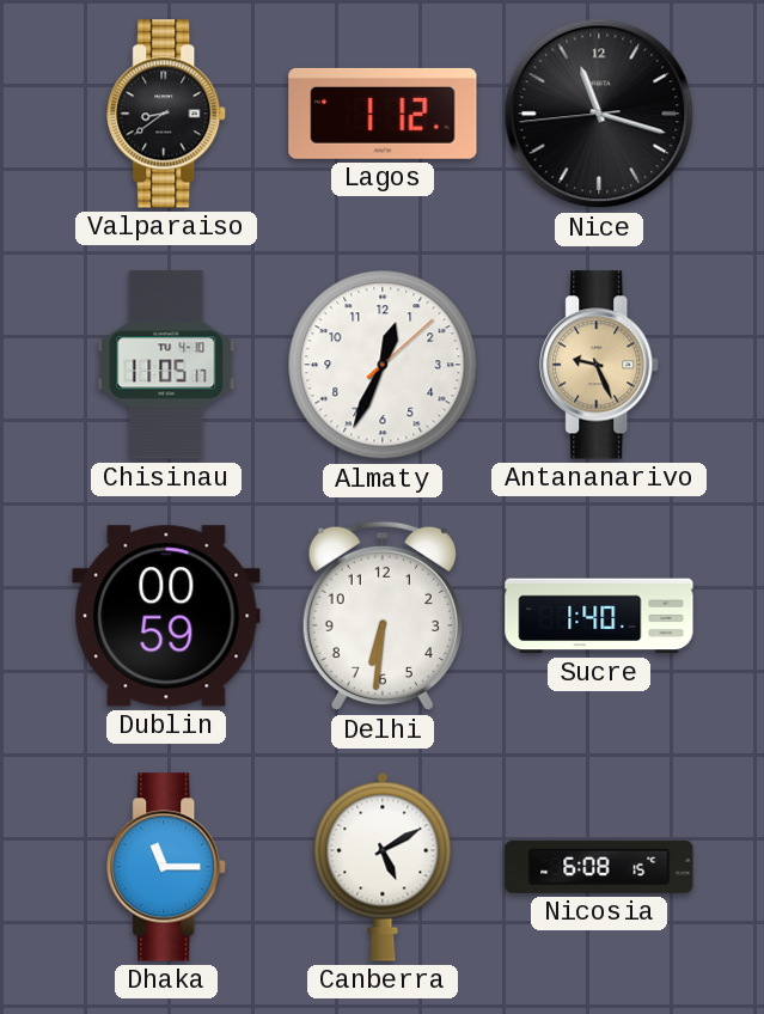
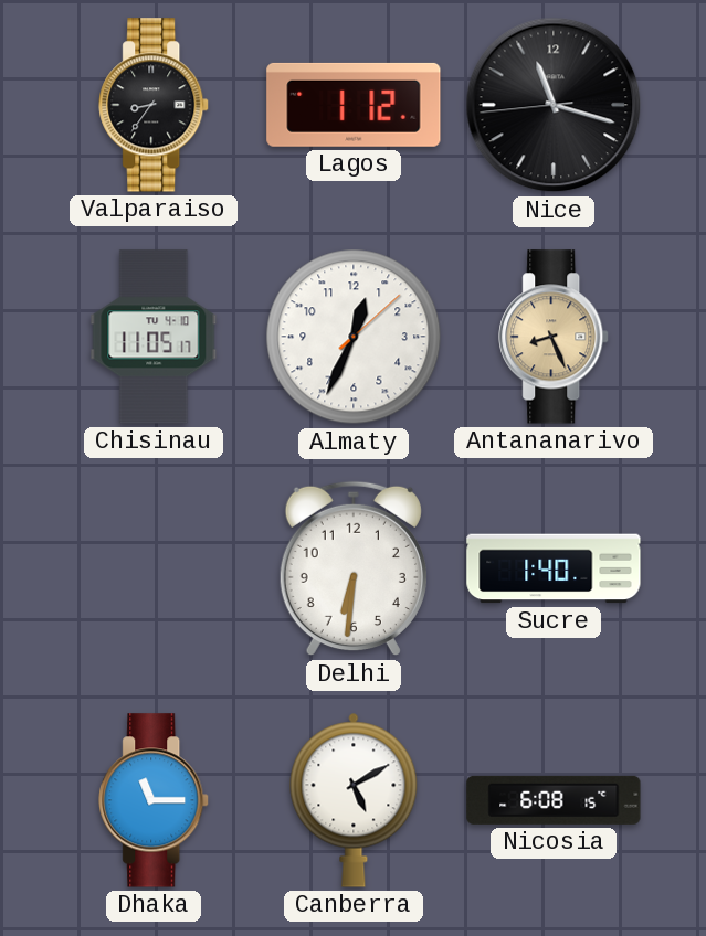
Valparaiso: 8:39 -> 8:36 (155, 105)
Antananarivo: 9:26 -> 8:26 (555, 337)
Dublin: 00:59 -> none (166, 616)
